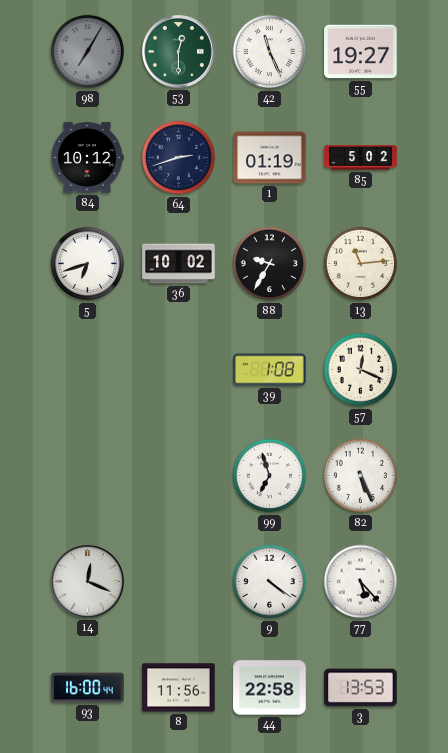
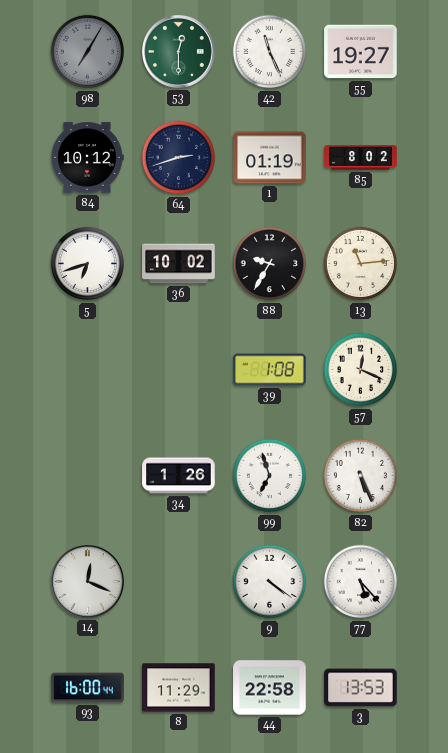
85: 5:02 -> 8:02 (361, 158)
34: none -> 1:26 (179, 476)
8: 11:56 -> 11:29 (179, 688)
